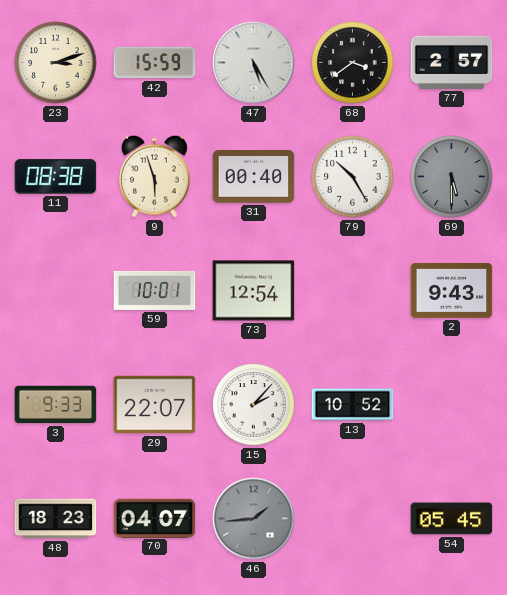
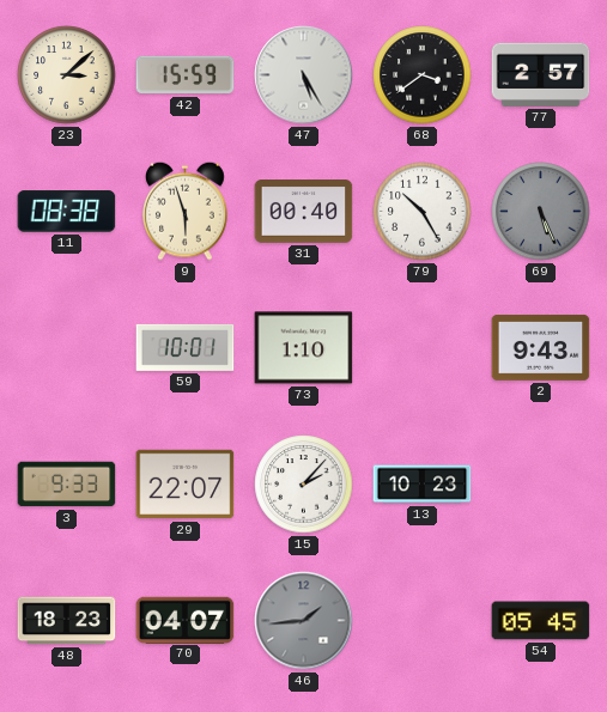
23: 3:12 -> 3:08 (67, 75)
69: 5:30 -> 5:26 (541, 212)
73: 12:54 -> 1:10 (304, 348)
13: 10:52 -> 10:23 (423, 485)
